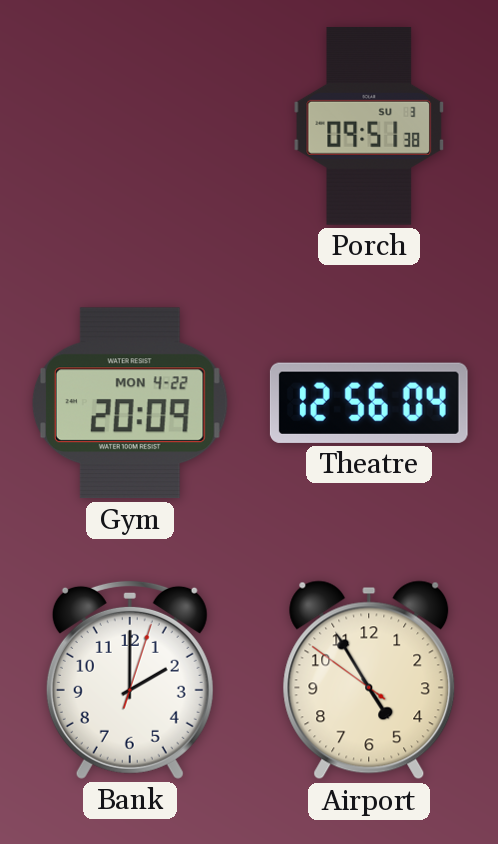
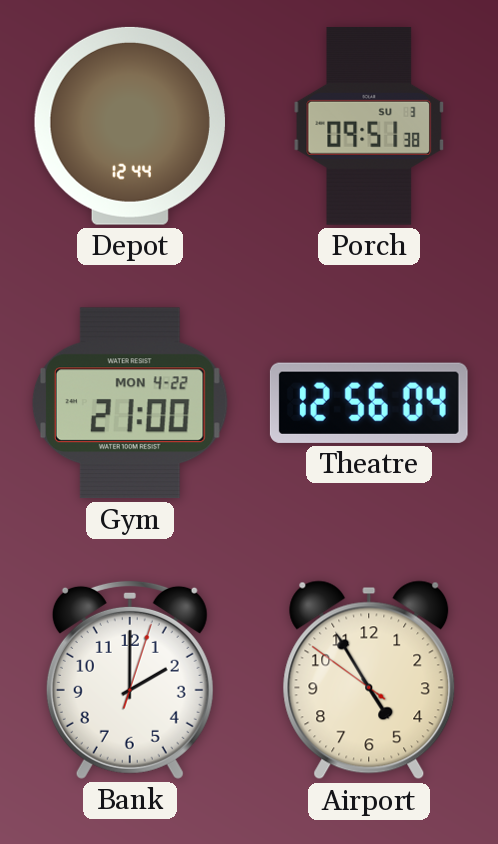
Depot: none -> 12:44 (130, 126)
Gym: 20:09 -> 21:00 (130, 403)
